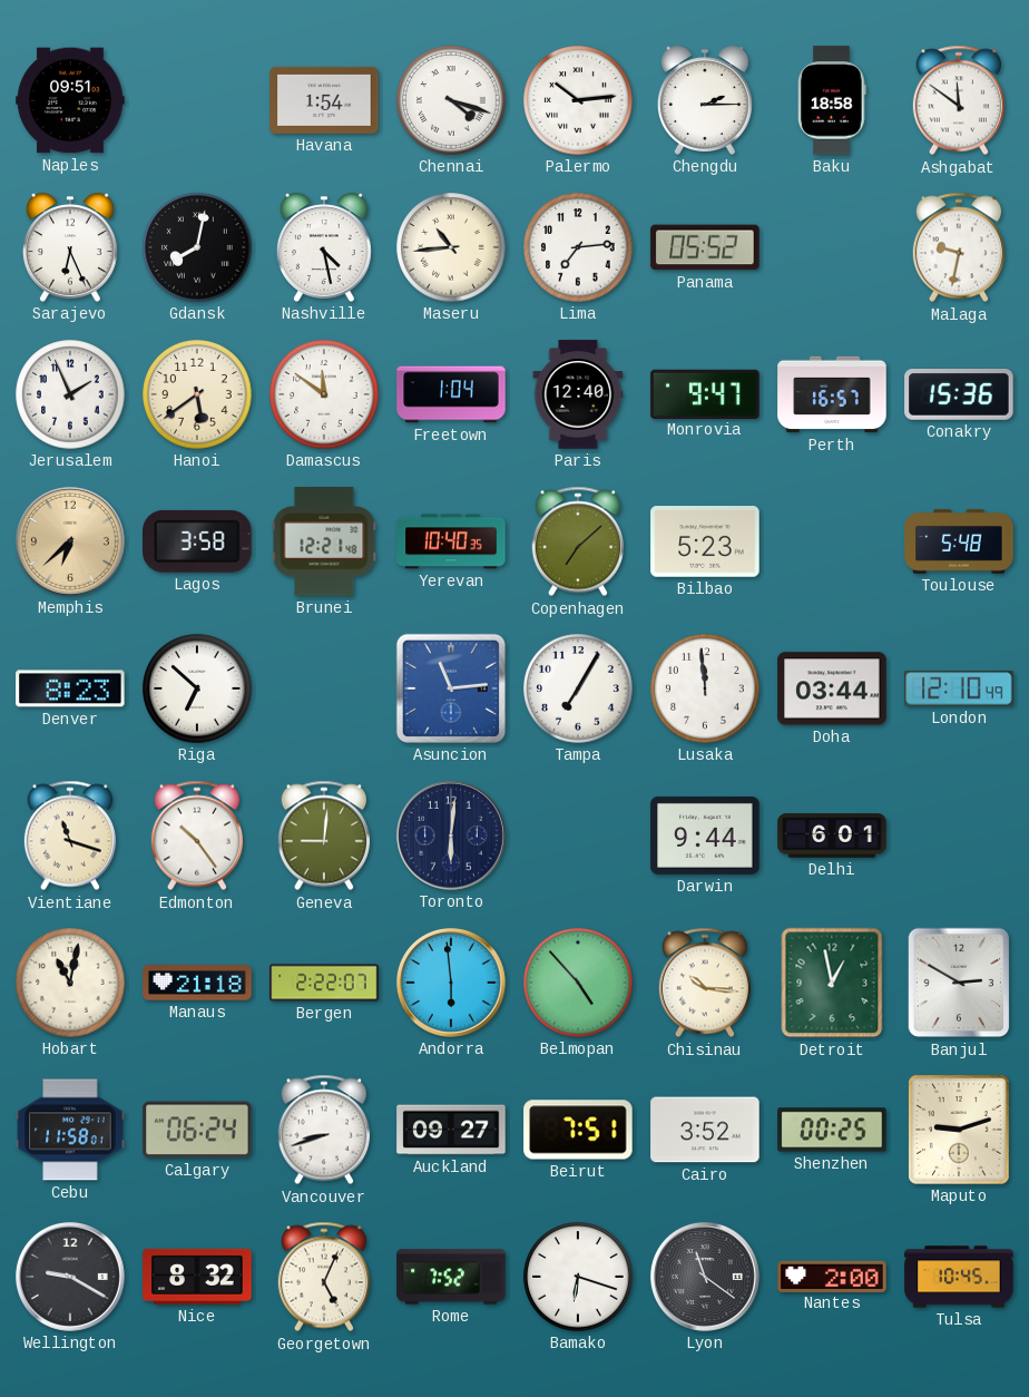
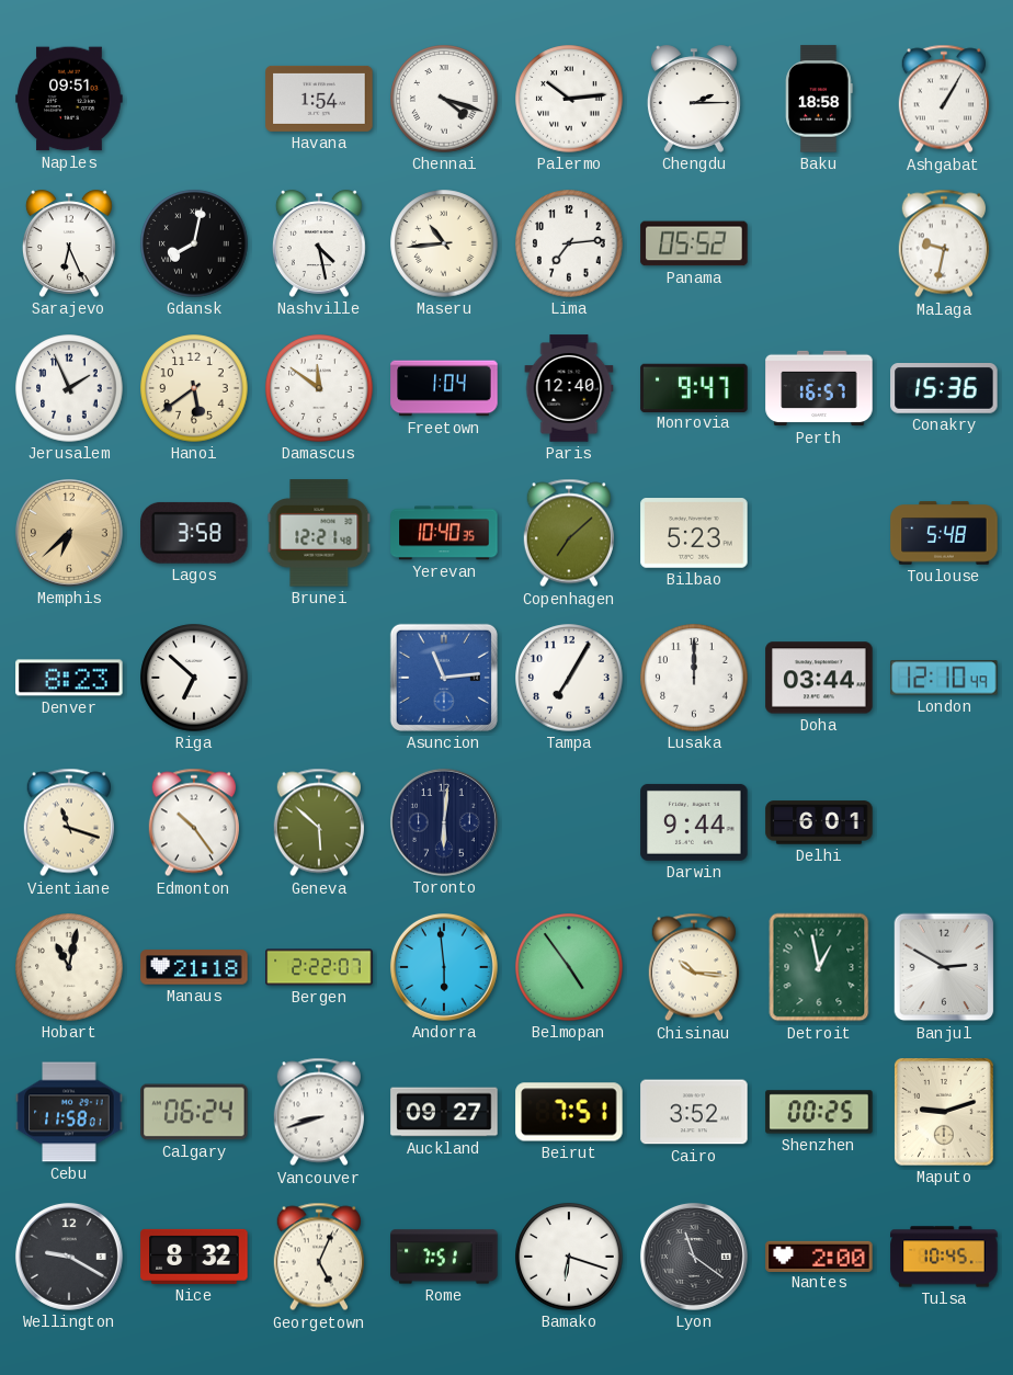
Ashgabat: 11:51 -> 1:05 (944, 99)
Lusaka: 11:59 -> 12:00 (694, 678)
Geneva: 9:01 -> 5:52 (319, 822)
Belmopan: 4:53 -> 4:54 (569, 967)
Rome: 7:52 -> 7:51 (444, 1257)
